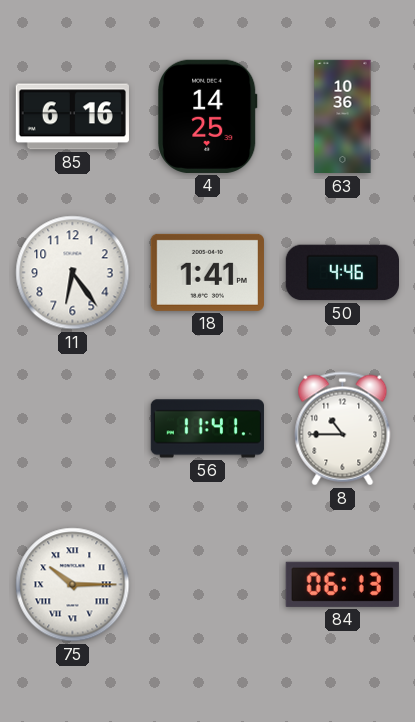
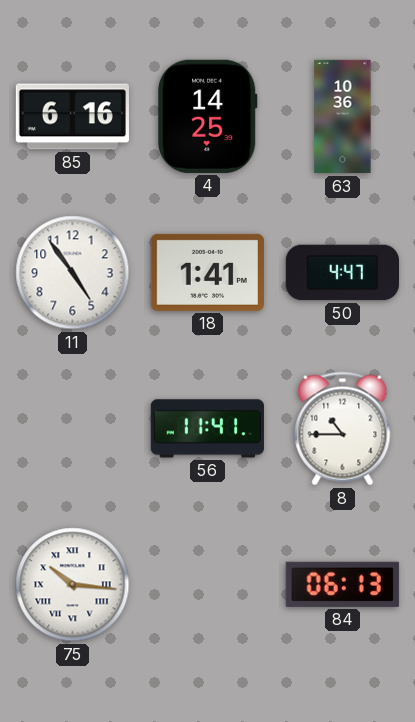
11: 6:24 -> 4:54 (73, 273)
50: 4:46 -> 4:47 (342, 273)
75: 10:15 -> 10:16 (73, 585)
